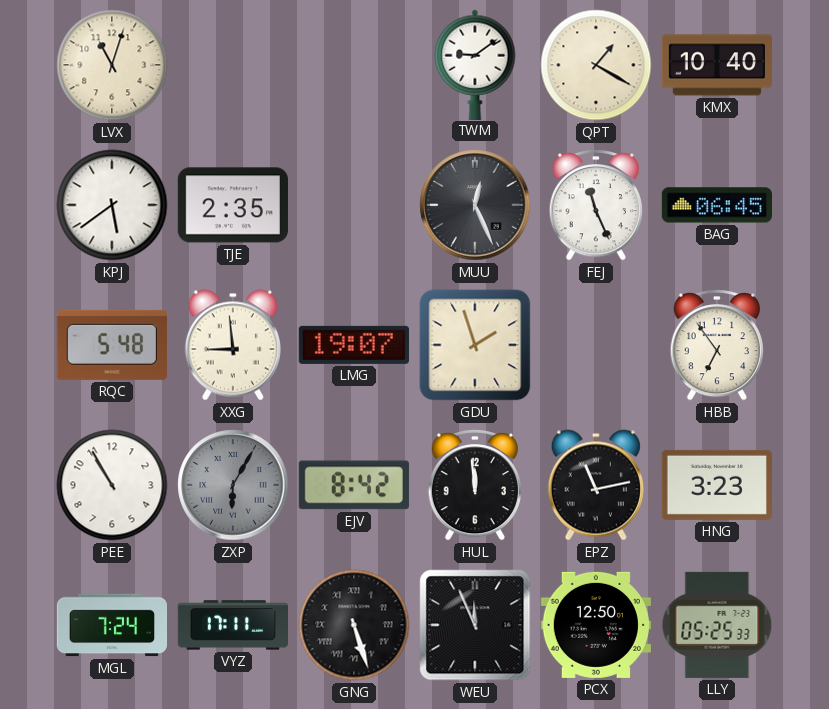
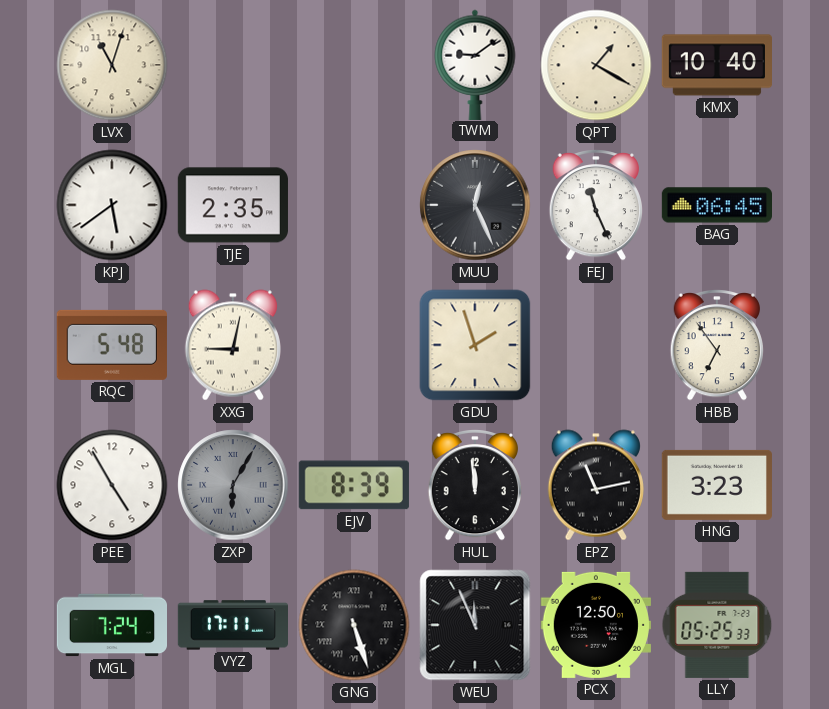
XXG: 8:59 -> 9:02 (233, 345)
LMG: 19:07 -> none (354, 345)
PEE: 10:55 -> 4:55 (112, 485)
EJV: 8:42 -> 8:39 (354, 485)
